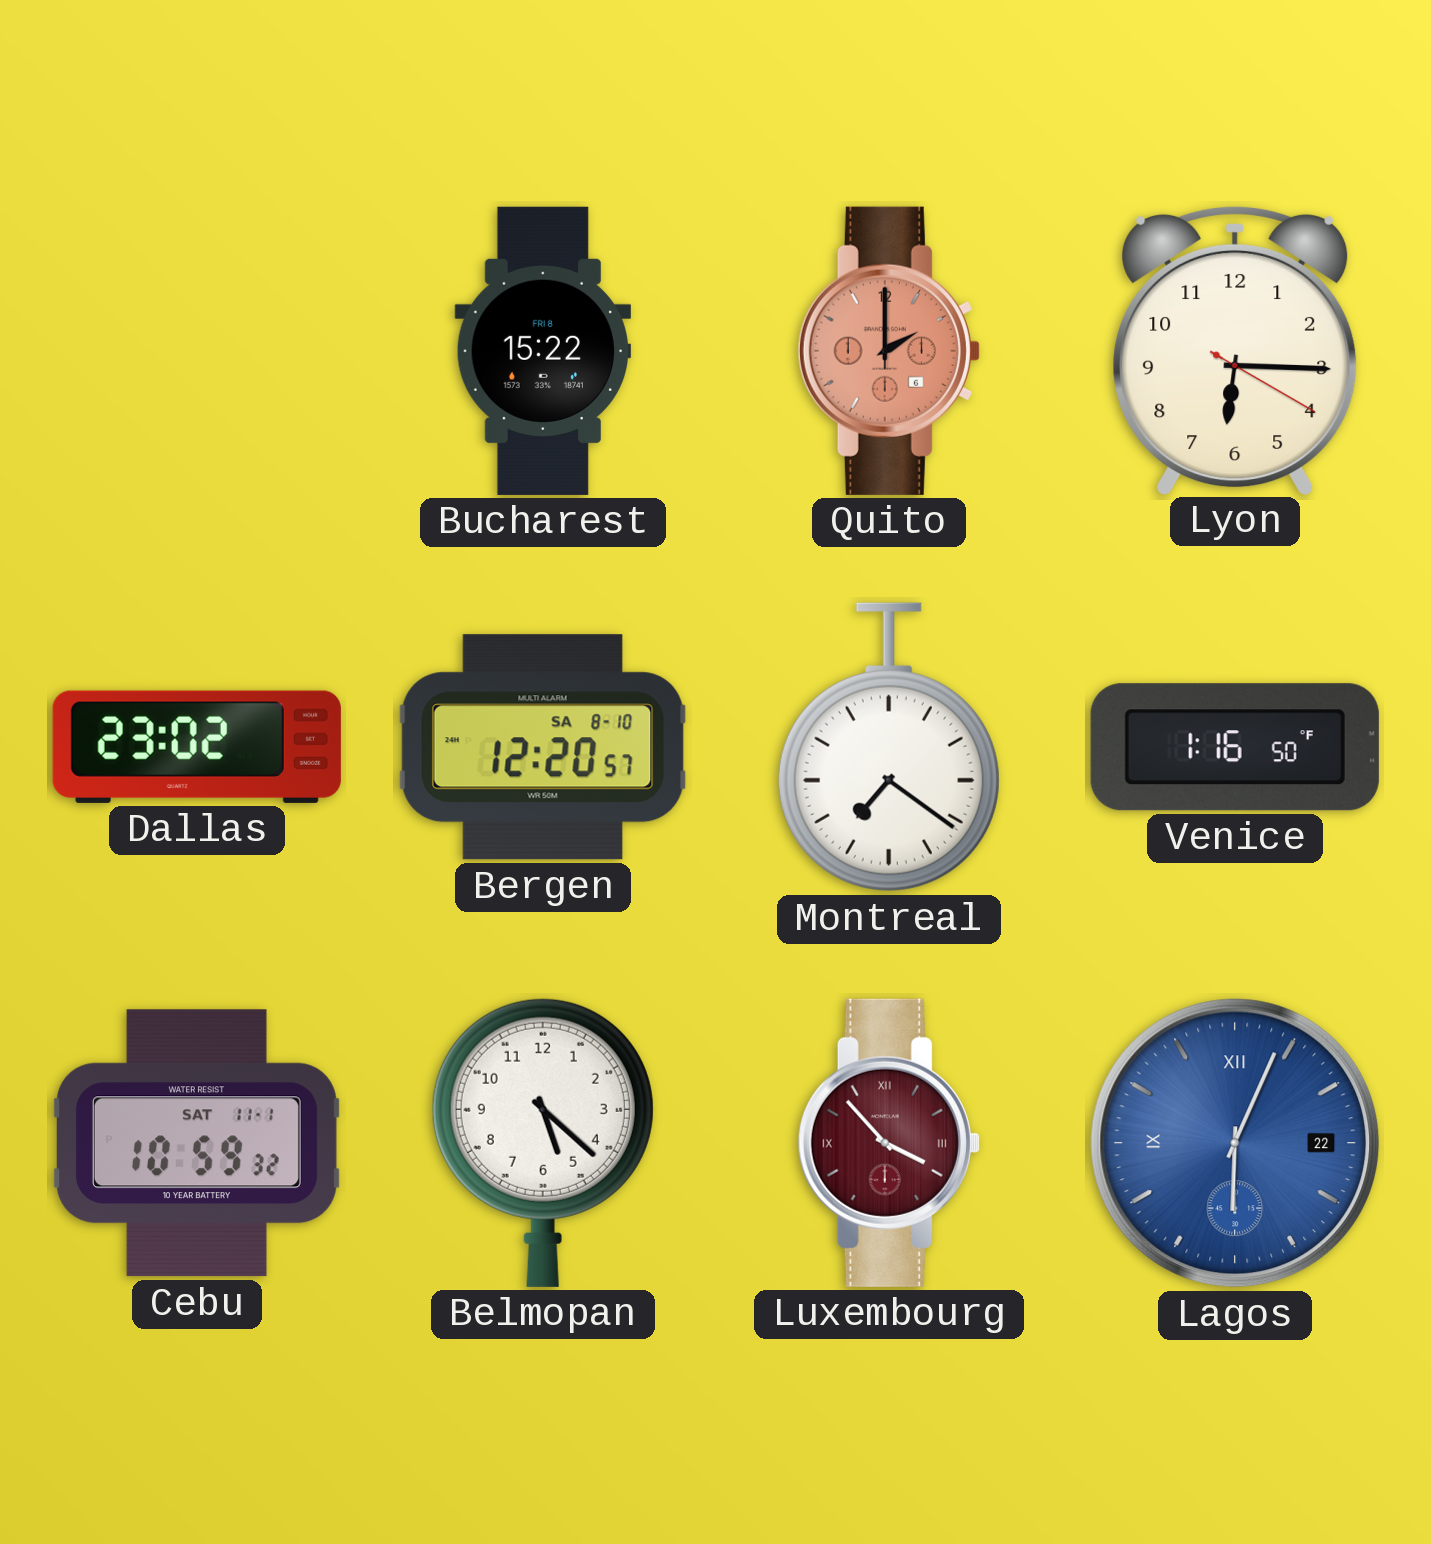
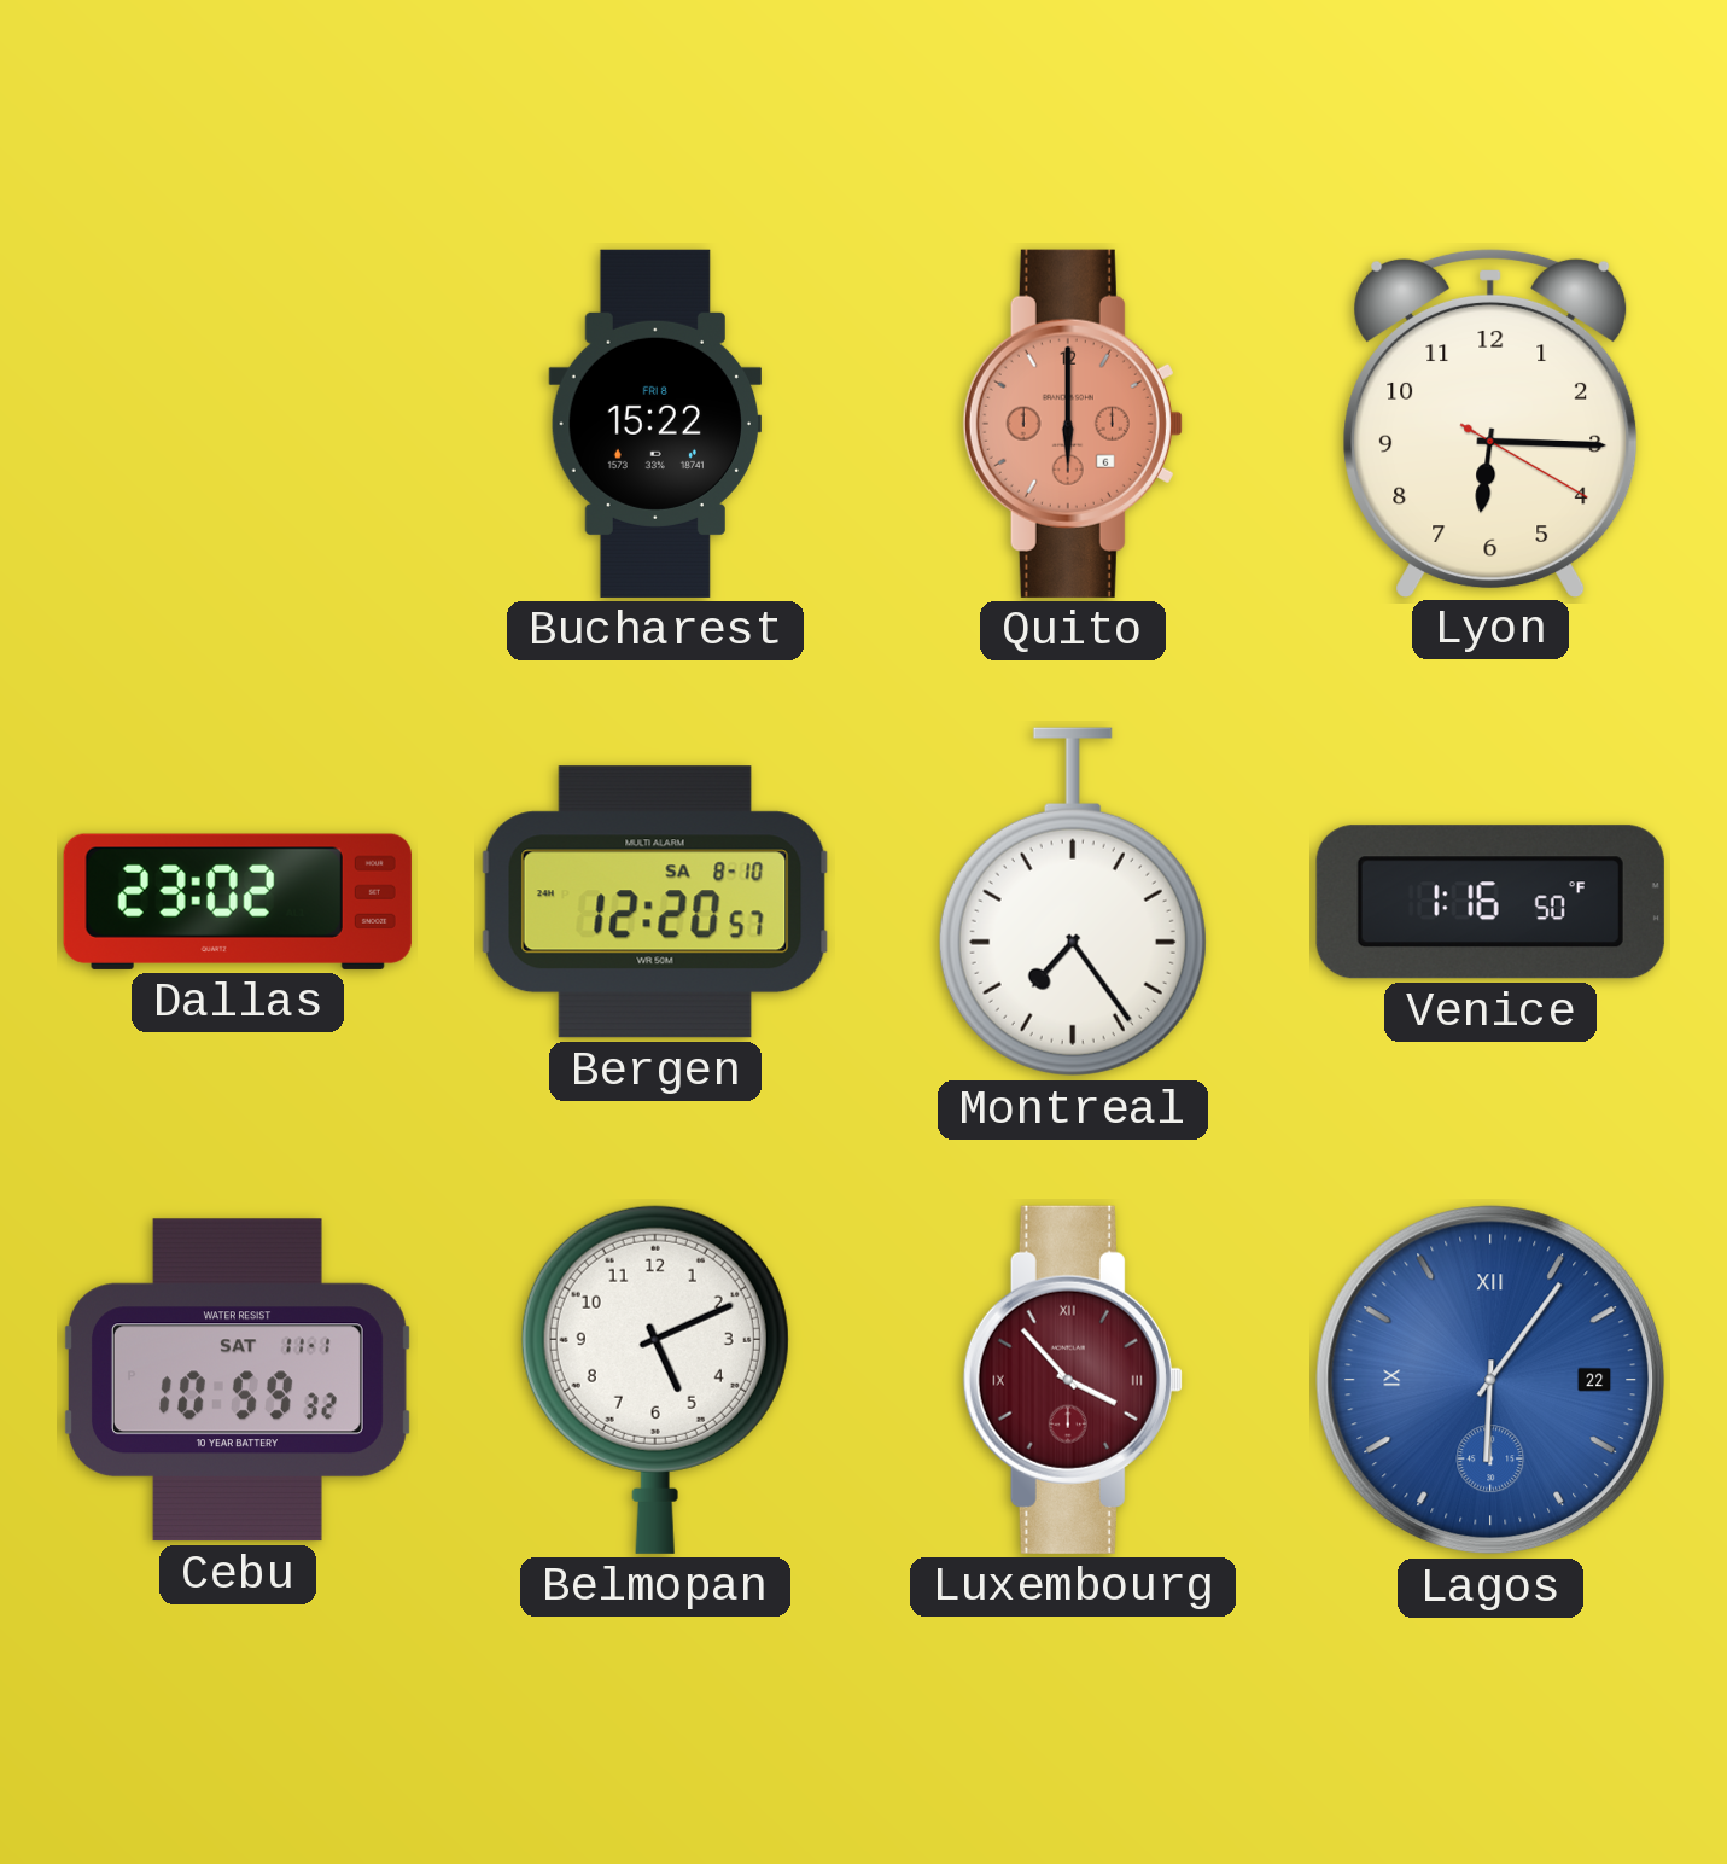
Quito: 2:00 -> 6:00 (1073, 424)
Montreal: 7:21 -> 7:24 (1073, 902)
Belmopan: 5:22 -> 5:11 (655, 1379)
Lagos: 6:04 -> 6:06 (1490, 1380)
